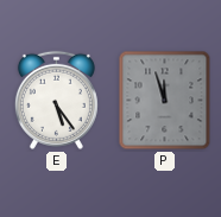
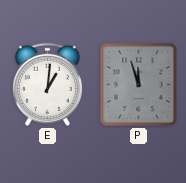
E: 5:24 -> 1:01 (47, 84)
